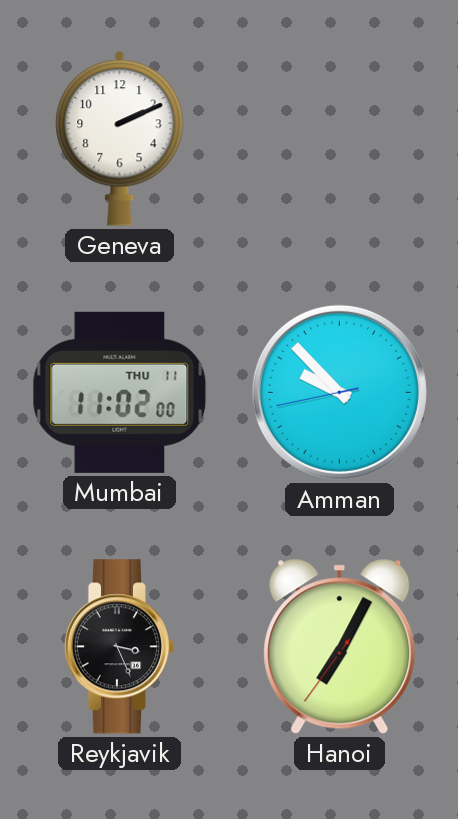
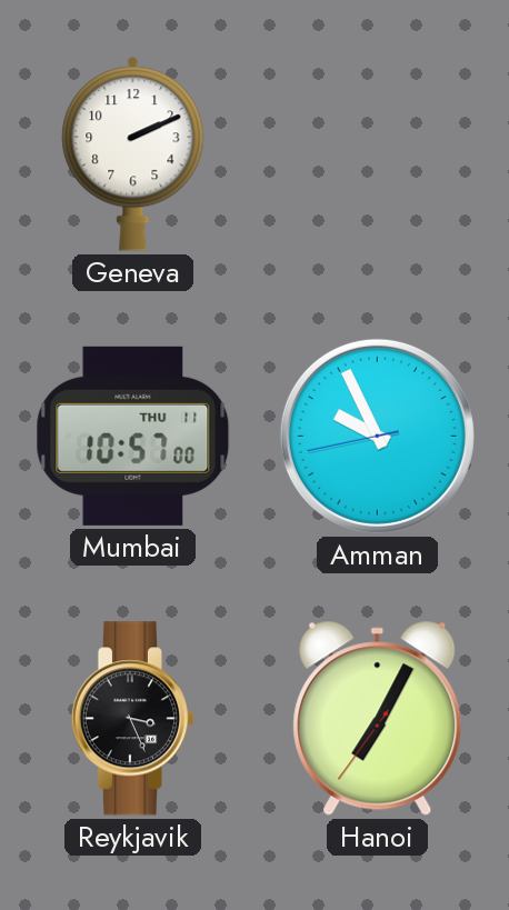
Mumbai: 11:02 -> 10:57 (133, 436)
Amman: 9:52 -> 9:55 (377, 436)
